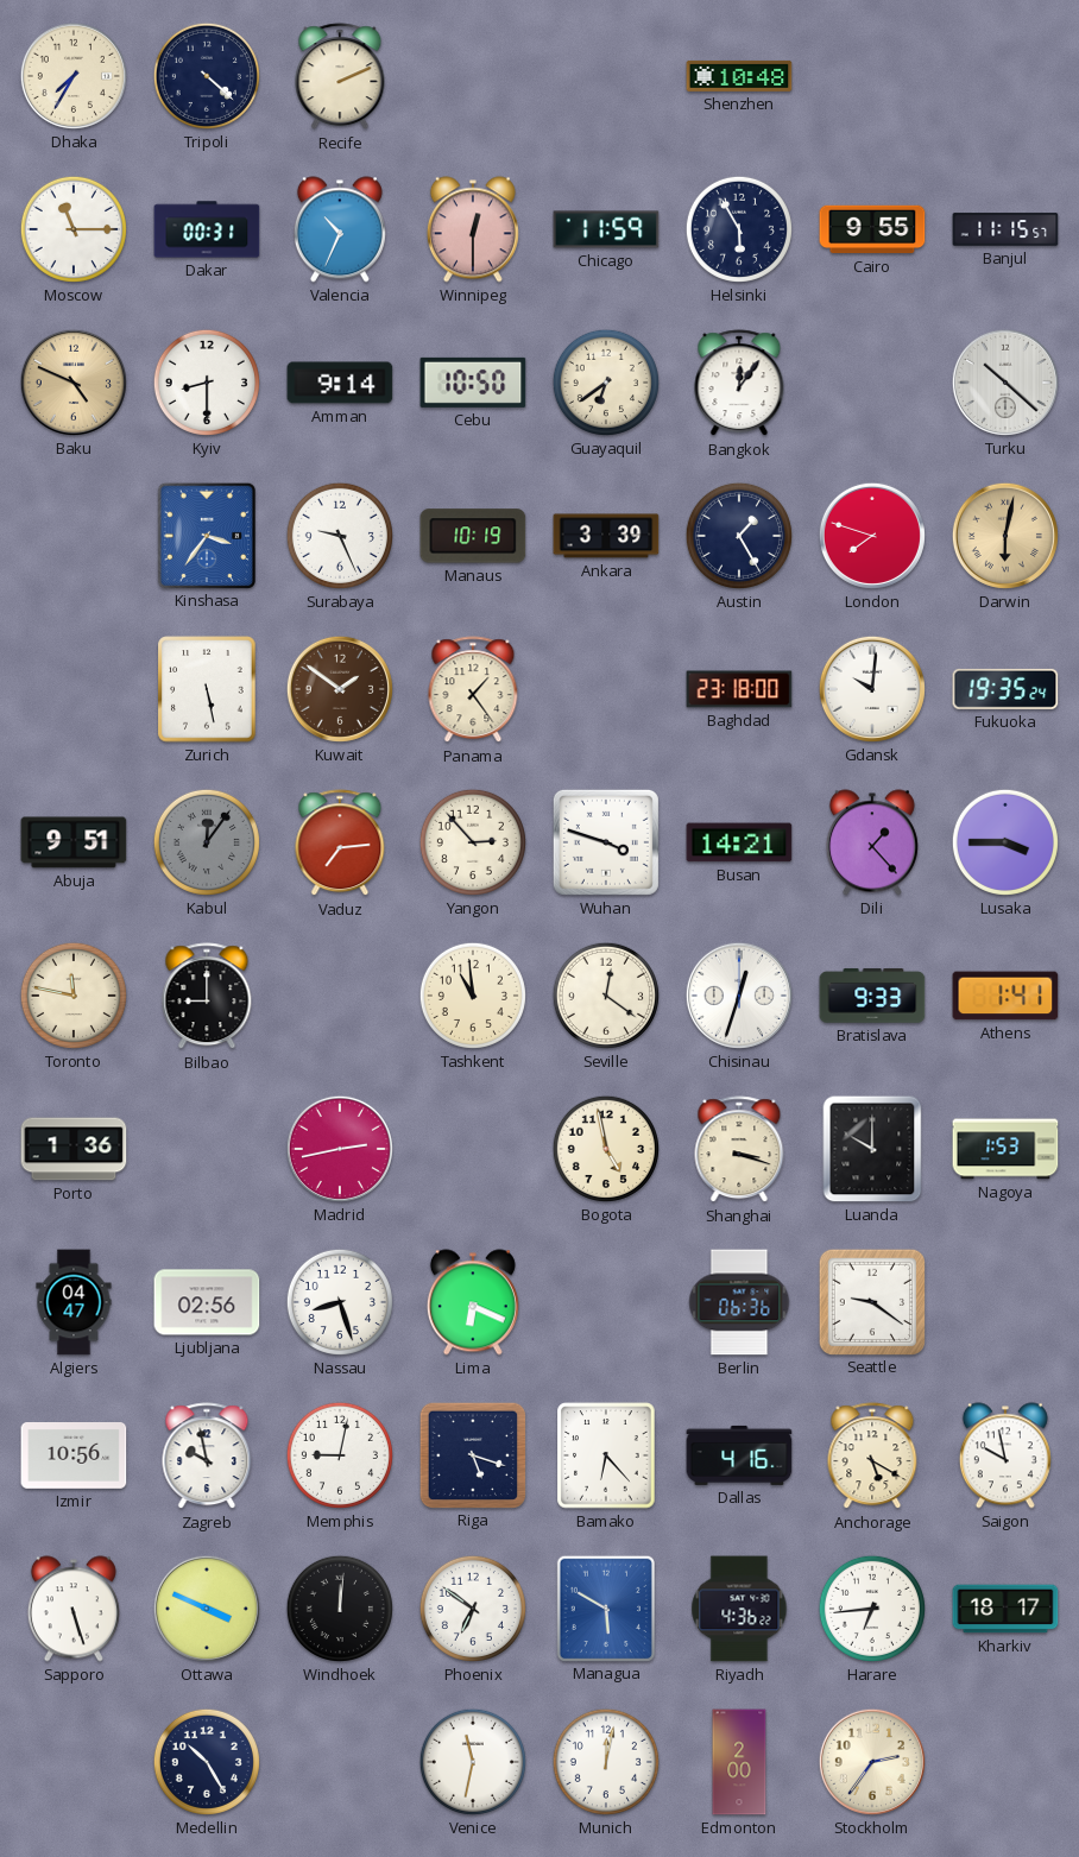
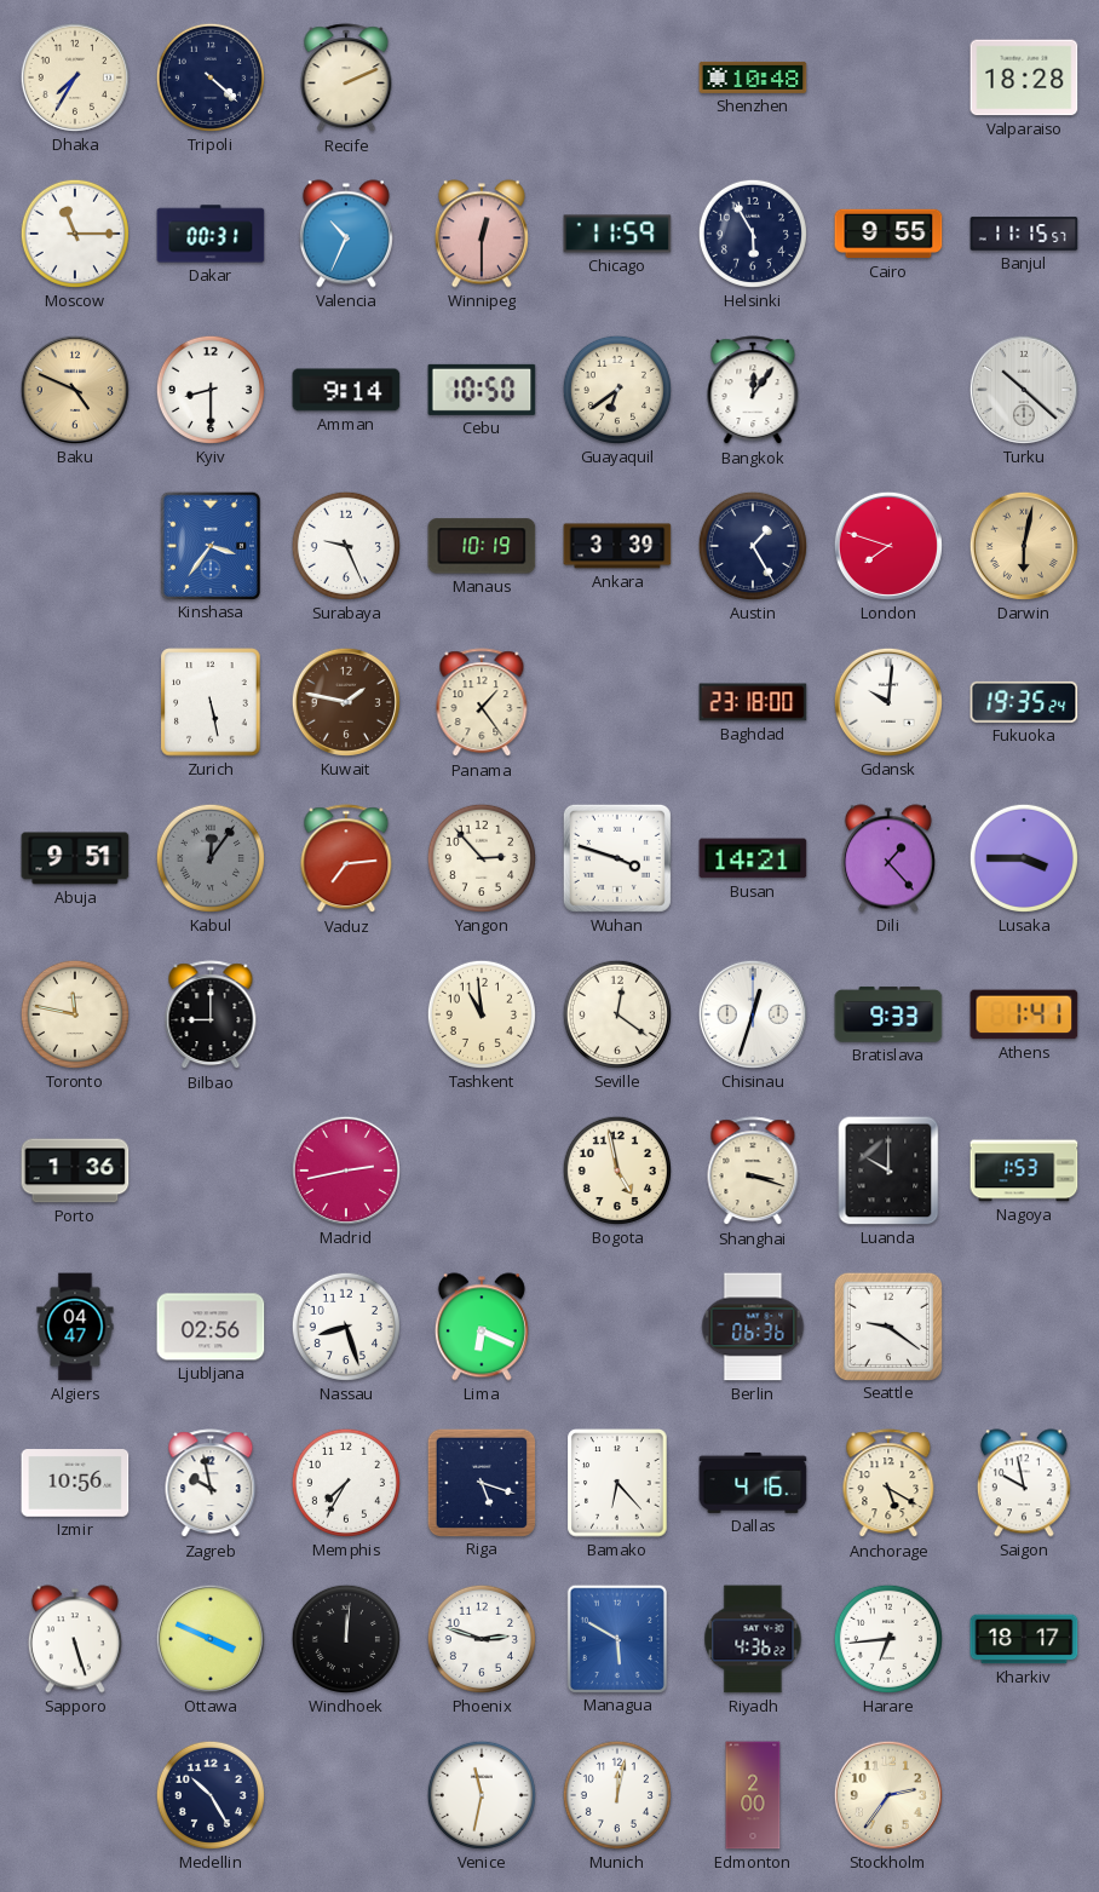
Valparaiso: none -> 18:28 (1024, 77)
Kuwait: 1:51 -> 1:47 (346, 702)
Memphis: 9:02 -> 7:35 (346, 1483)
Phoenix: 6:51 -> 2:48 (482, 1639)
